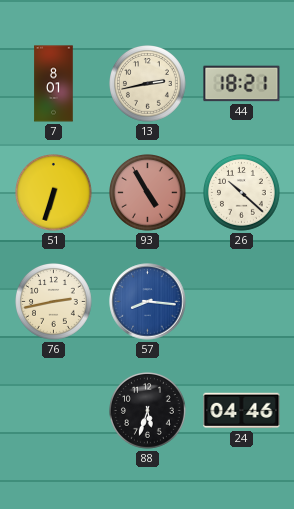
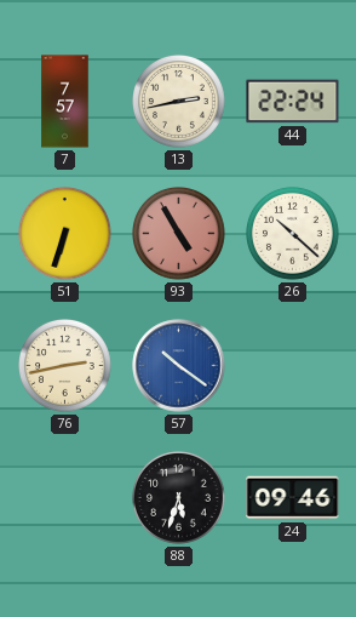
7: 8:01 -> 7:57 (65, 102)
44: 18:21 -> 22:24 (293, 102)
57: 8:16 -> 10:21 (179, 366)
24: 04:46 -> 09:46 (293, 498)
